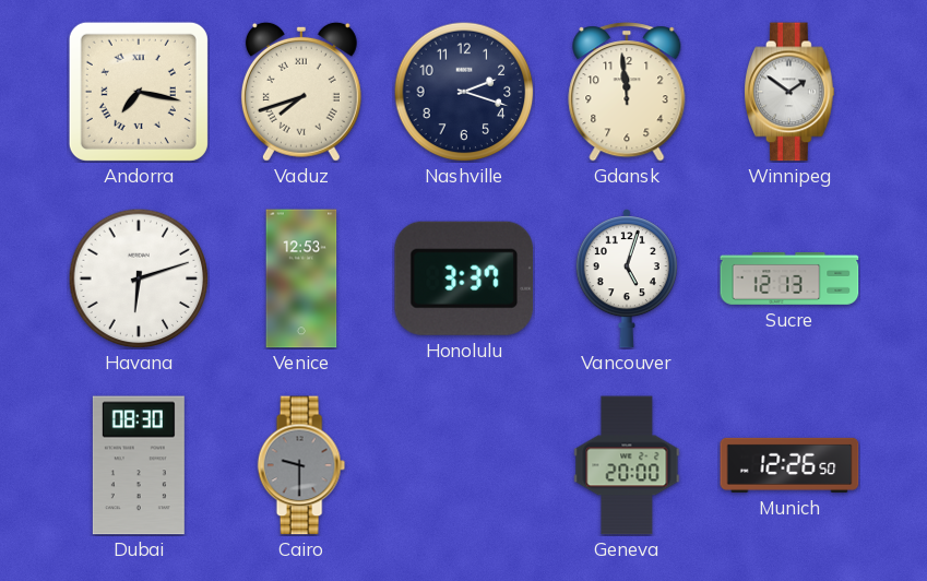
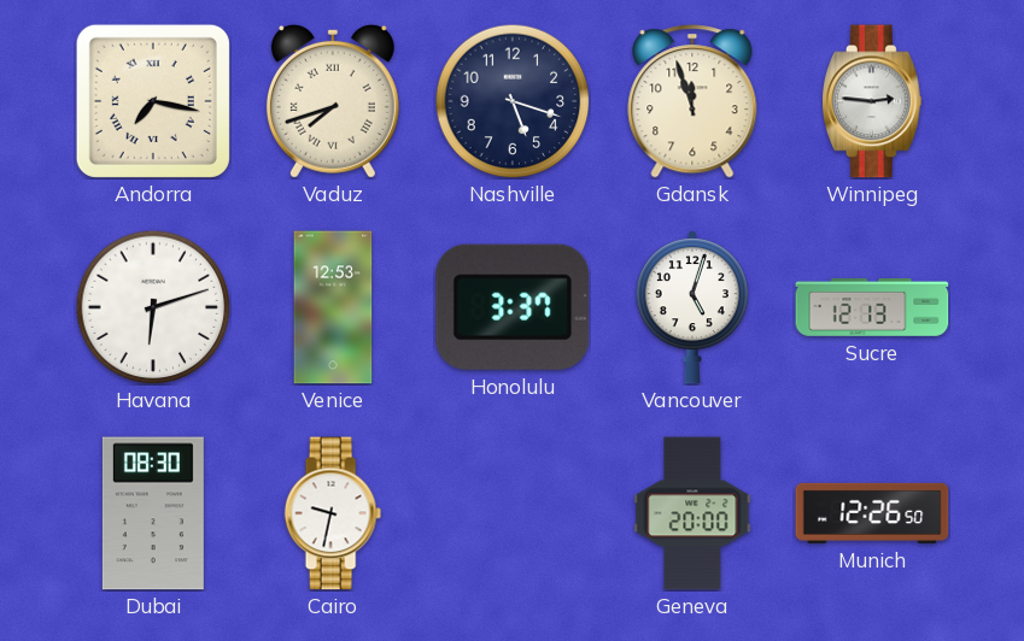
Nashville: 2:18 -> 5:18 (513, 101)
Gdansk: 11:59 -> 11:57 (692, 101)
Winnipeg: 1:51 -> 2:46 (873, 101)
Cairo: 9:30 -> 9:32 (333, 513)
Cairo dial: grey -> white (333, 513)
